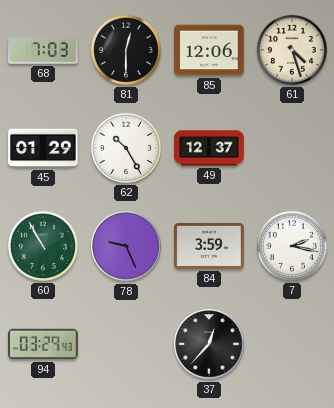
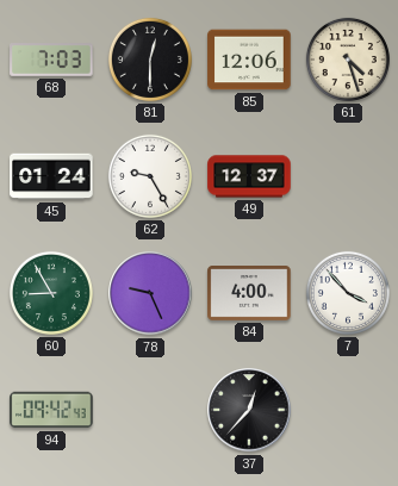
45: 01:29 -> 01:24 (51, 176)
62: 10:25 -> 9:25 (150, 176)
60: 10:55 -> 8:55 (51, 293)
84: 3:59 -> 4:00 (249, 294)
7: 2:17 -> 3:53 (348, 293)
94: 03:29 -> 09:42 (51, 410)
